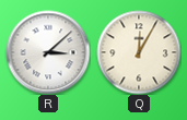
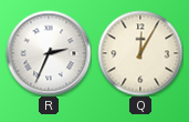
R: 3:08 -> 2:34 (49, 53)
